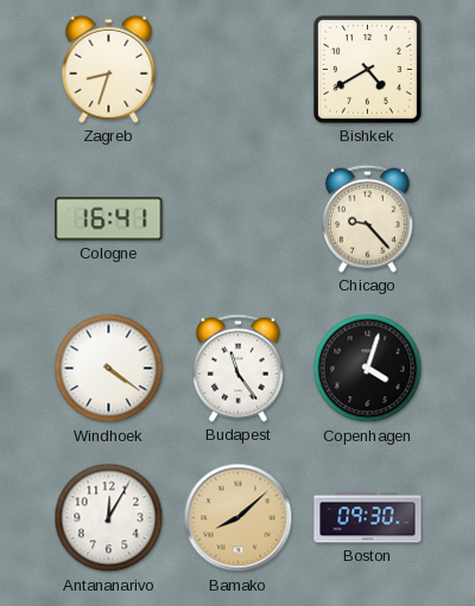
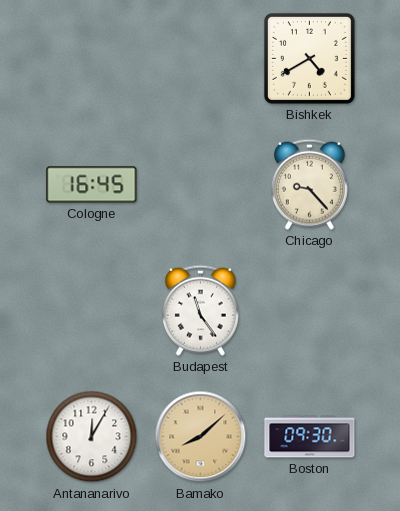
Zagreb: 8:33 -> none (109, 69)
Cologne: 16:41 -> 16:45 (92, 185)
Windhoek: 4:21 -> none (109, 369)
Copenhagen: 4:03 -> none (368, 369)
